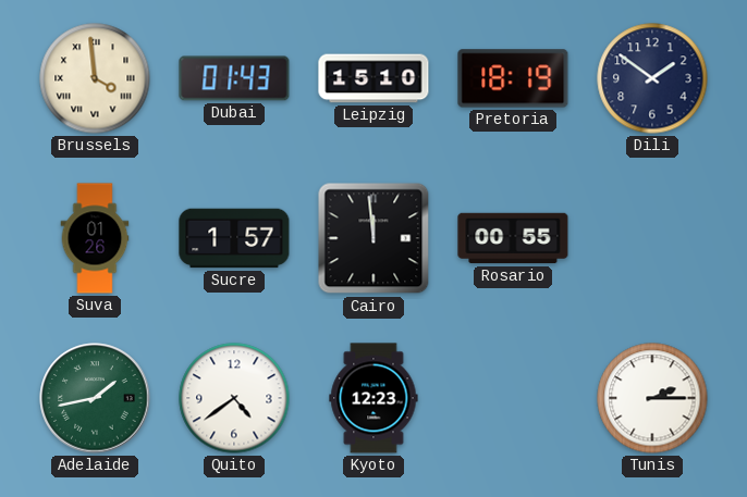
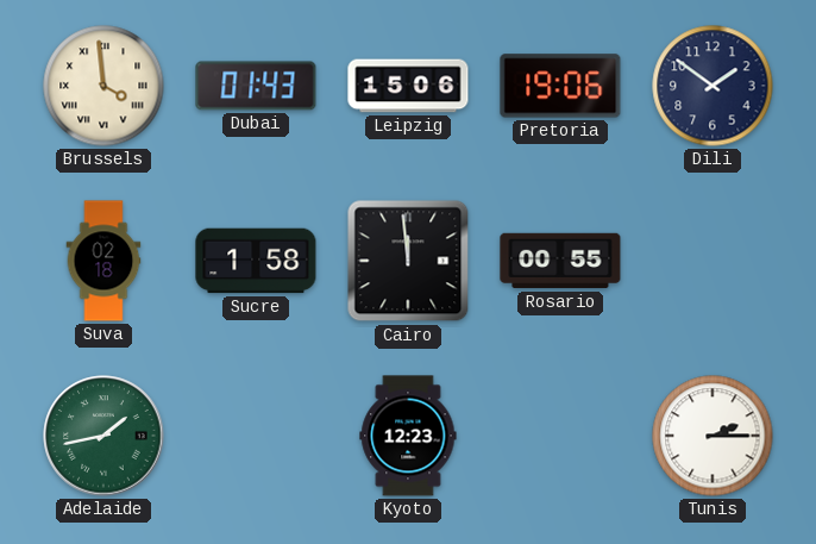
Leipzig: 15:10 -> 15:06 (408, 86)
Pretoria: 18:19 -> 19:06 (560, 86)
Suva: 01:26 -> 02:18 (103, 261)
Sucre: 1:57 -> 1:58 (256, 261)
Quito: 4:39 -> none (234, 398)
